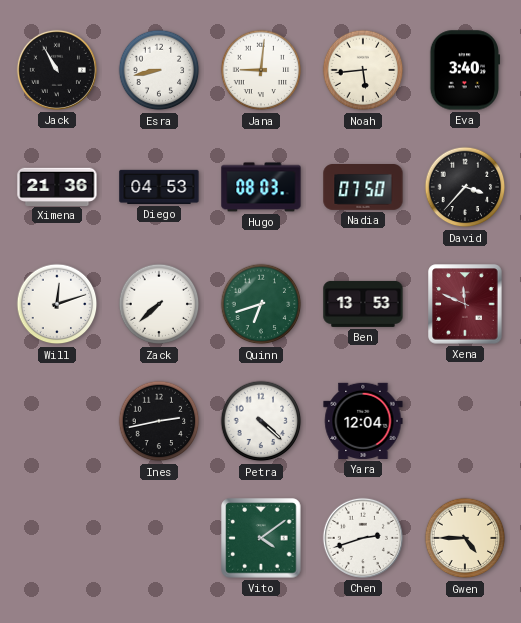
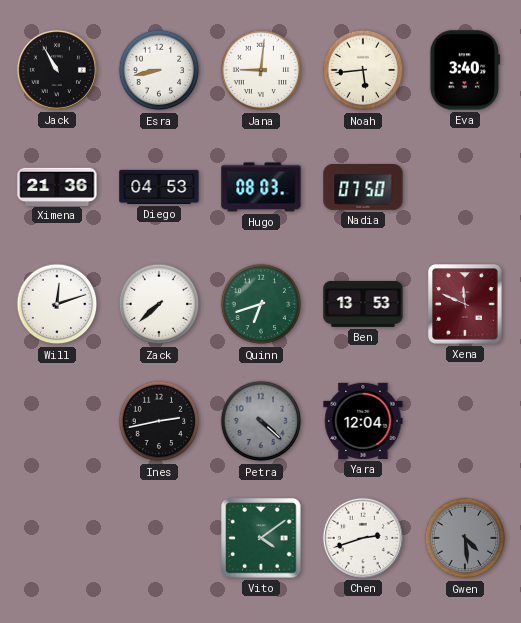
David: 3:37 -> none (465, 187)
Petra dial: white -> grey (261, 421)
Gwen: 4:45 -> 4:29 (465, 538)
Gwen dial: cream -> grey (465, 538)
